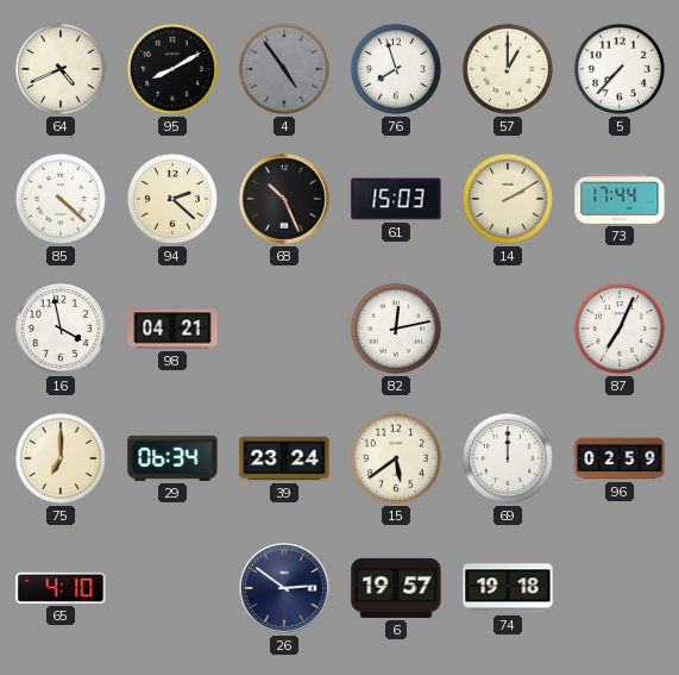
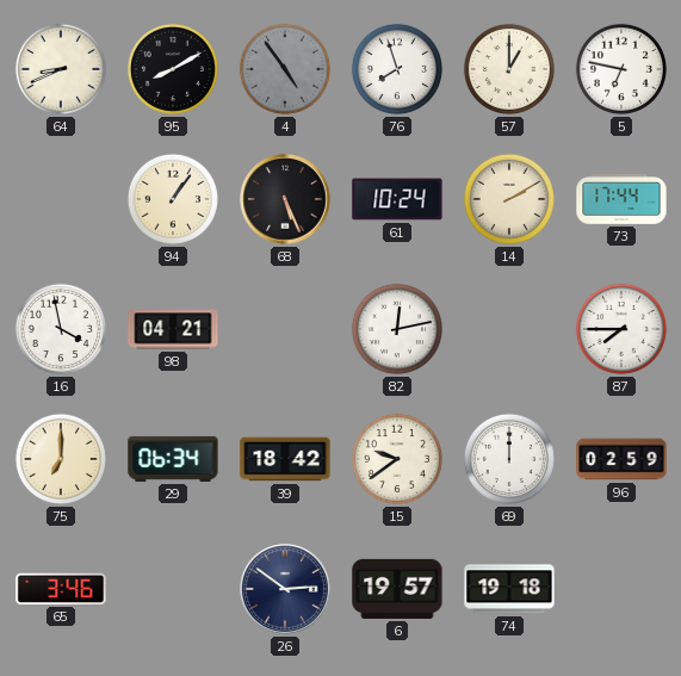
64: 4:41 -> 8:41 (61, 69)
5: 7:37 -> 6:47 (621, 69)
85: 4:22 -> none (61, 199)
94: 2:22 -> 1:06 (173, 199)
68: 10:26 -> 5:26 (285, 199)
61: 15:03 -> 10:24 (397, 199)
87: 7:04 -> 7:45 (621, 329)
39: 23:24 -> 18:42 (285, 459)
15: 5:39 -> 9:39 (397, 459)
65: 4:10 -> 3:46 (61, 589)
